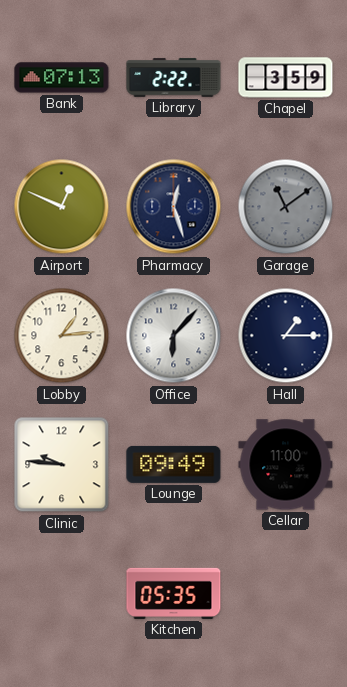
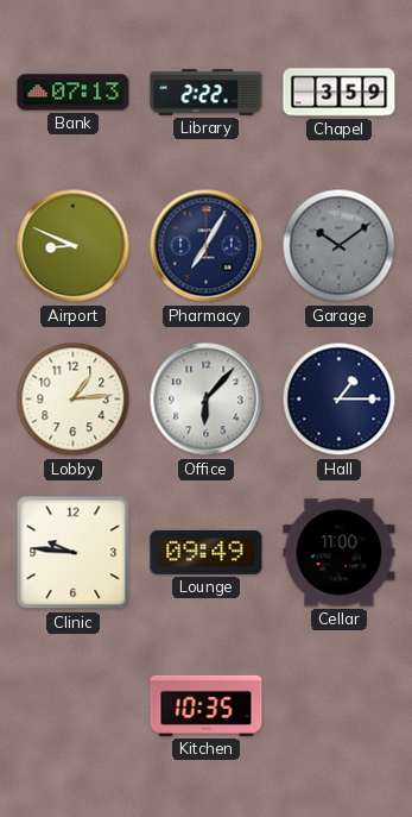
Airport: 12:49 -> 8:49 (74, 246)
Pharmacy: 12:27 -> 7:05 (207, 246)
Garage: 11:09 -> 10:09 (340, 246)
Kitchen: 05:35 -> 10:35 (207, 705)
